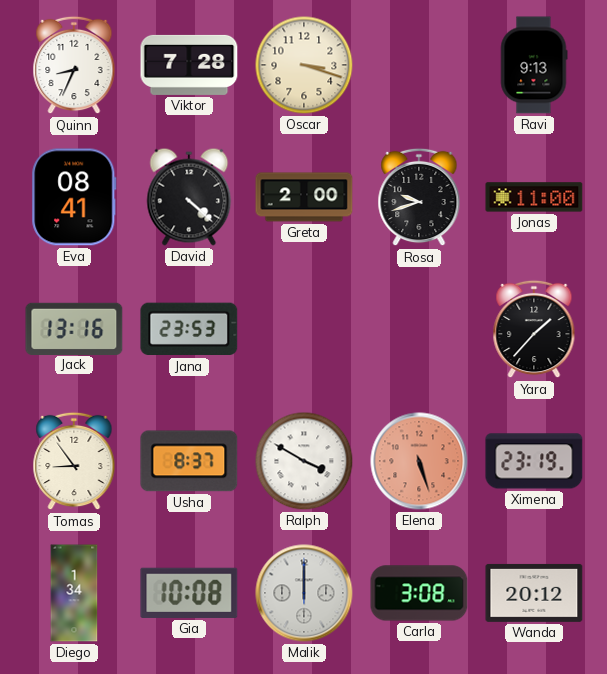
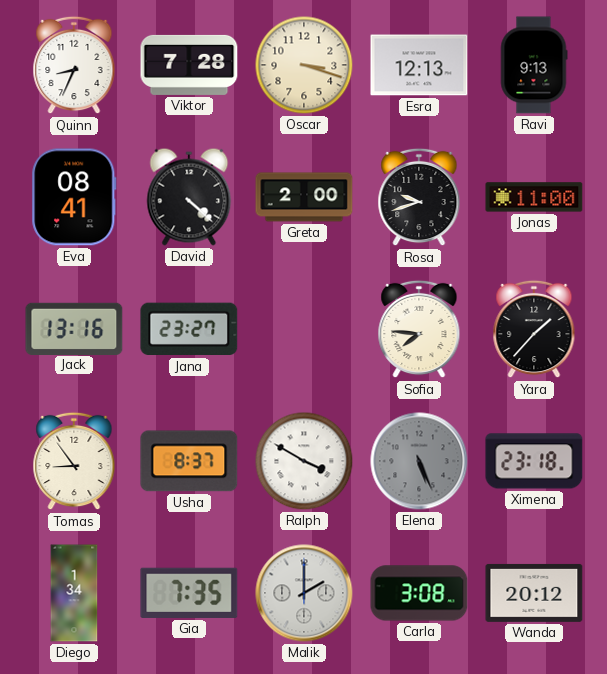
Esra: none -> 12:13 (419, 65)
Jana: 23:53 -> 23:27 (189, 329)
Sofia: none -> 7:46 (419, 329)
Elena: 5:27 -> 5:26 (419, 461)
Elena dial: salmon -> grey (419, 461)
Ximena: 23:19 -> 23:18 (534, 461)
Gia: 10:08 -> 7:35 (189, 593)
Malik: 12:00 -> 2:00 (304, 593)
